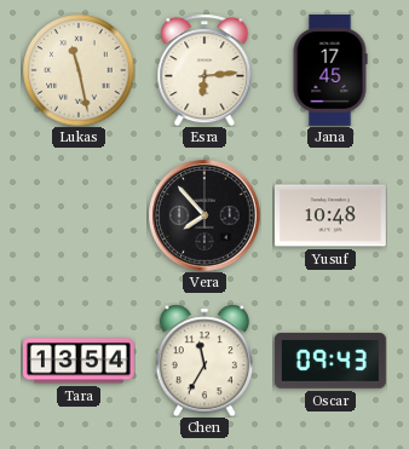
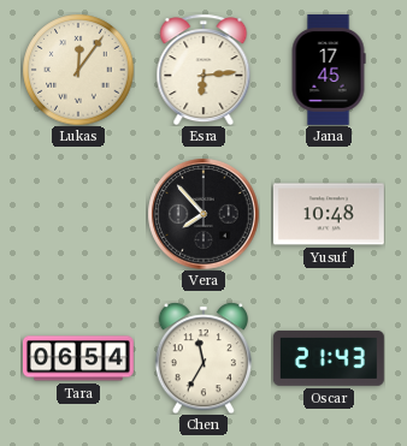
Lukas: 11:28 -> 12:06 (78, 70)
Tara: 13:54 -> 06:54 (78, 358)
Oscar: 09:43 -> 21:43 (329, 358)
